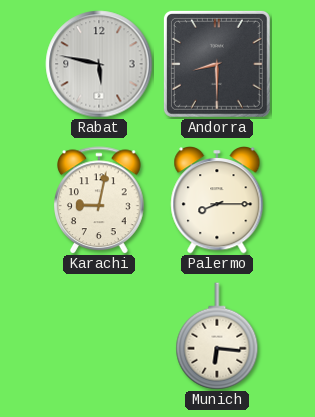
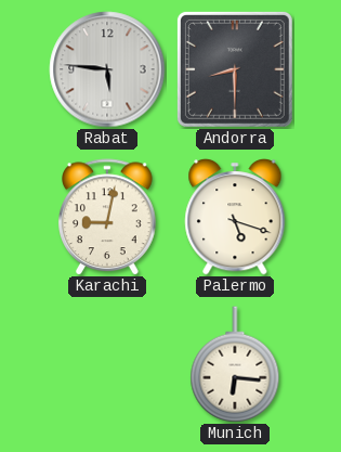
Rabat: 5:47 -> 5:46 (107, 69)
Palermo: 8:15 -> 5:18 (235, 218)
